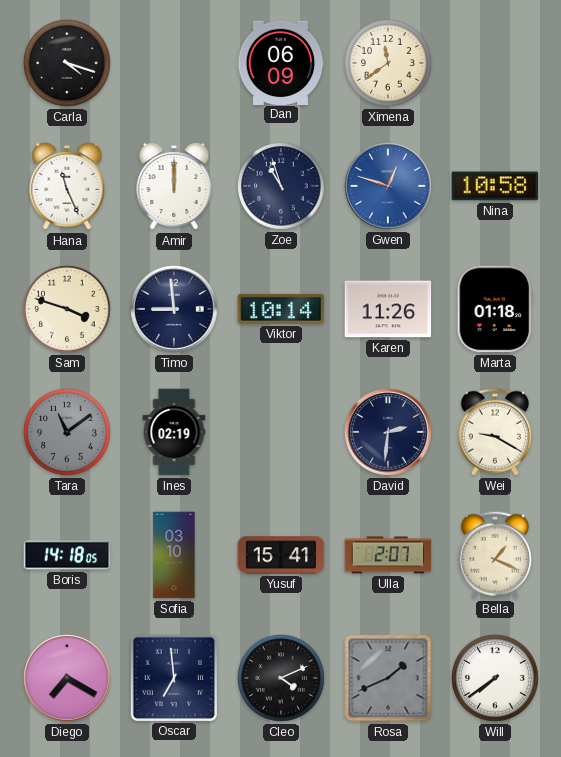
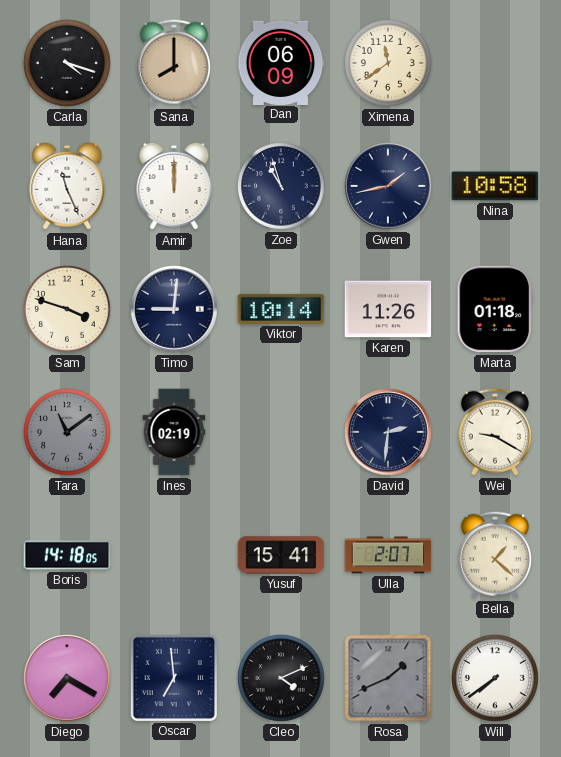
Sana: none -> 8:00 (174, 63)
Gwen: 12:48 -> 1:43 (388, 186)
Gwen dial: blue -> navy (388, 186)
Timo: 8:59 -> 9:01 (174, 309)
Sofia: 03:10 -> none (174, 555)
Bella: 1:19 -> 1:22 (495, 555)
